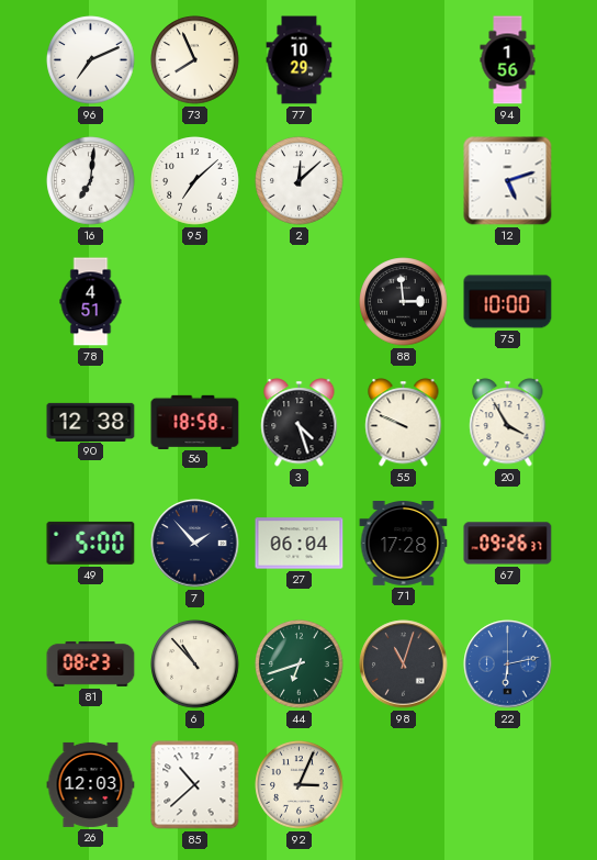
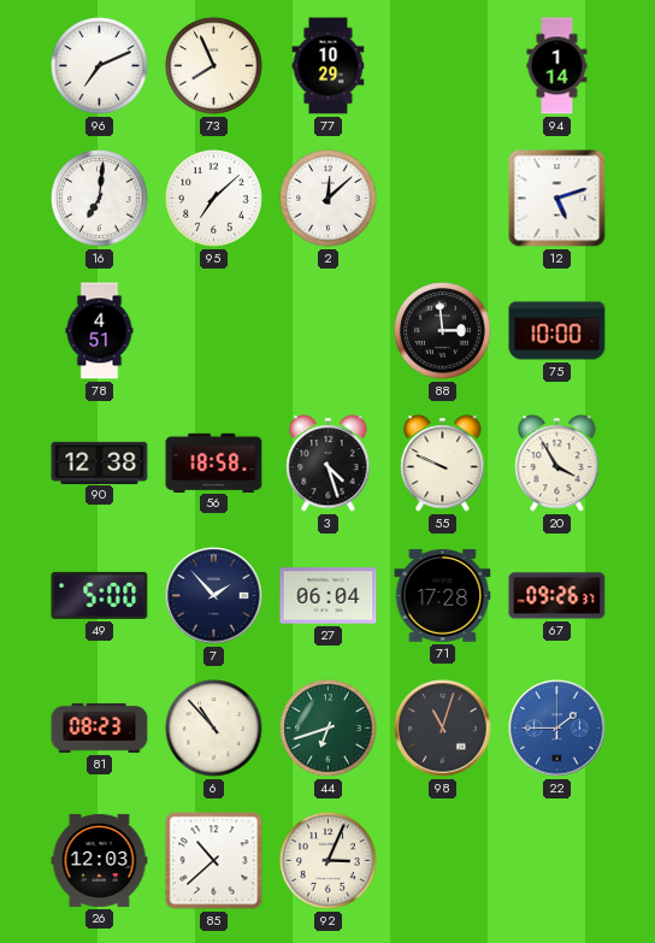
94: 1:56 -> 1:14 (557, 66)
22: 6:13 -> 1:45 (557, 729)
